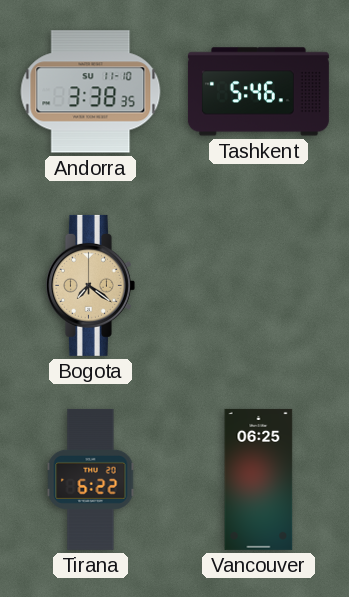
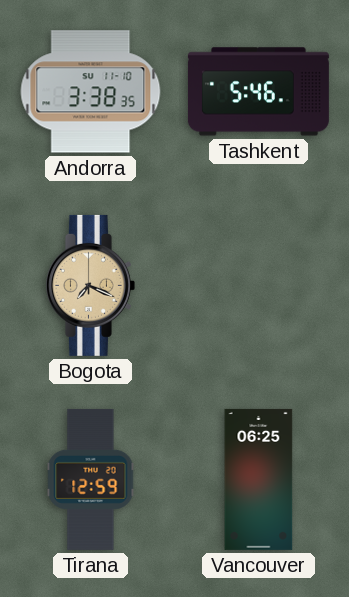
Bogota: 7:21 -> 7:19 (90, 285)
Tirana: 6:22 -> 12:59 (91, 479)
